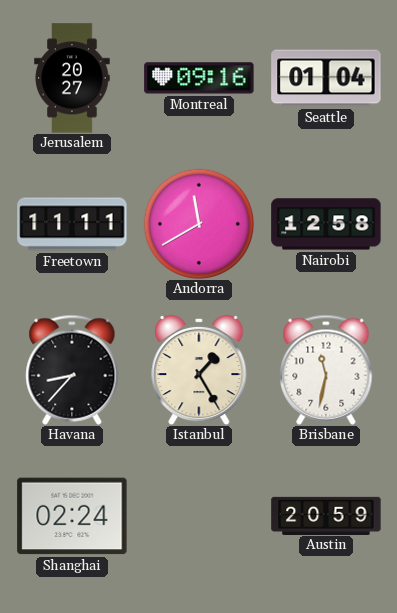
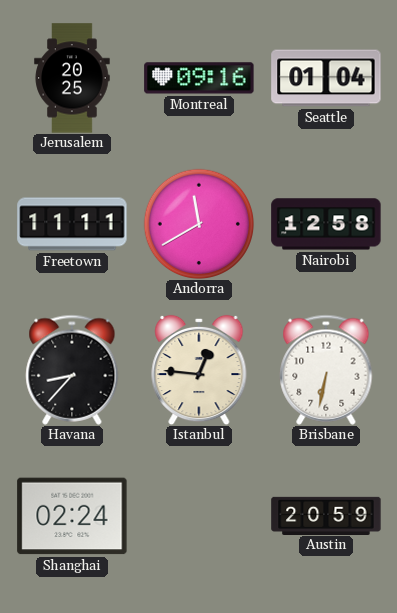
Jerusalem: 20:27 -> 20:25 (72, 78)
Istanbul: 1:25 -> 12:46 (199, 370)
Brisbane: 11:32 -> 6:32 (326, 370)
